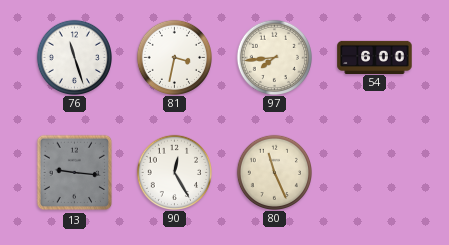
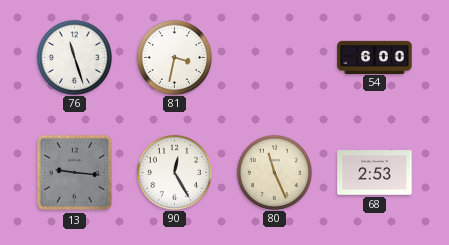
97: 7:44 -> none (274, 57)
68: none -> 2:53 (375, 173)
